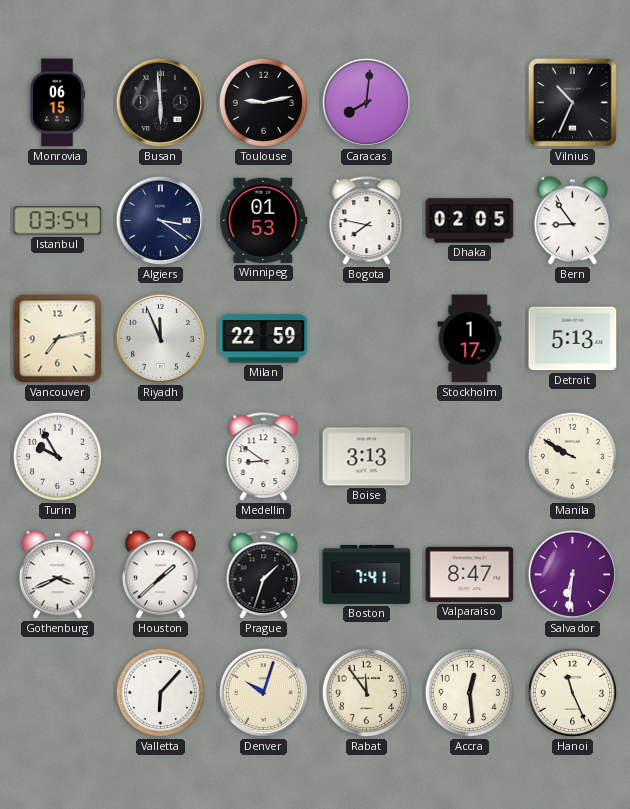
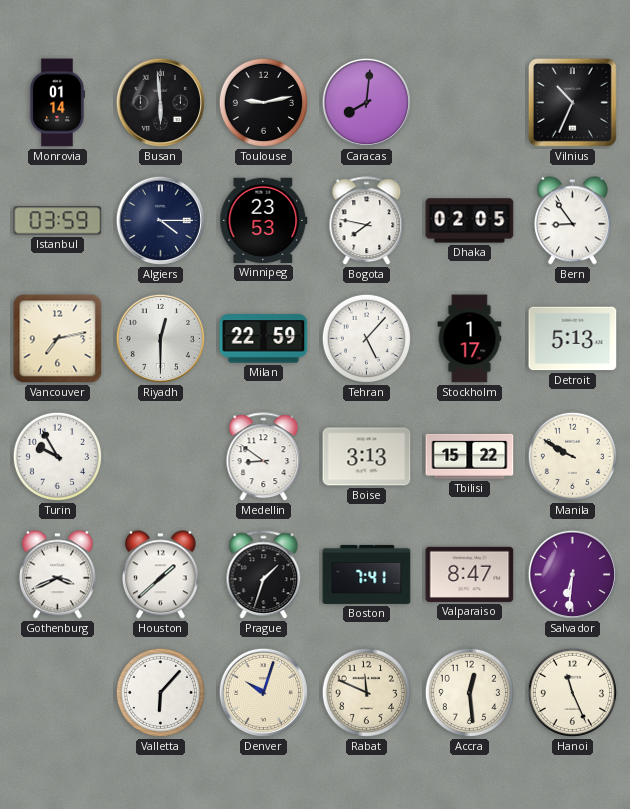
Monrovia: 06:15 -> 01:14 (56, 103)
Istanbul: 03:54 -> 03:59 (58, 221)
Algiers: 3:21 -> 4:15 (160, 220)
Winnipeg: 01:53 -> 23:53 (264, 220)
Riyadh: 11:56 -> 12:30 (160, 338)
Tehran: none -> 5:07 (366, 338)
Tbilisi: none -> 15:22 (470, 456)
Rabat: 11:54 -> 11:49 (366, 692)
